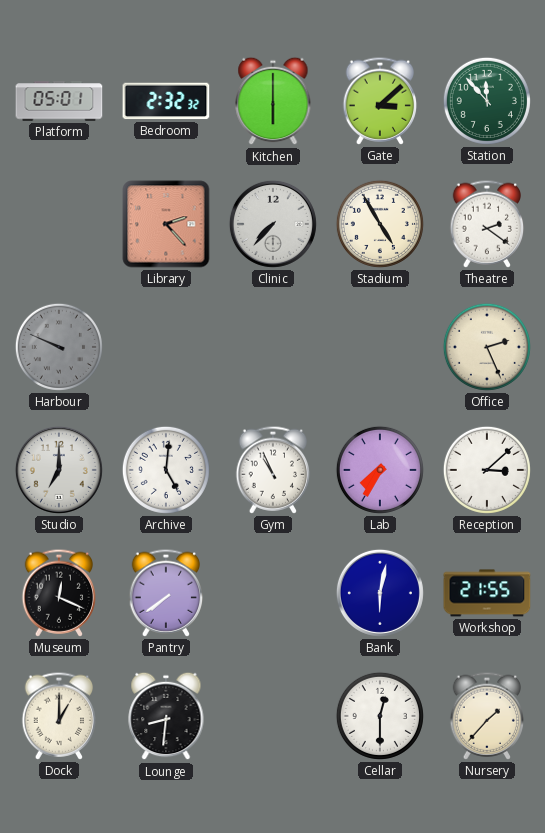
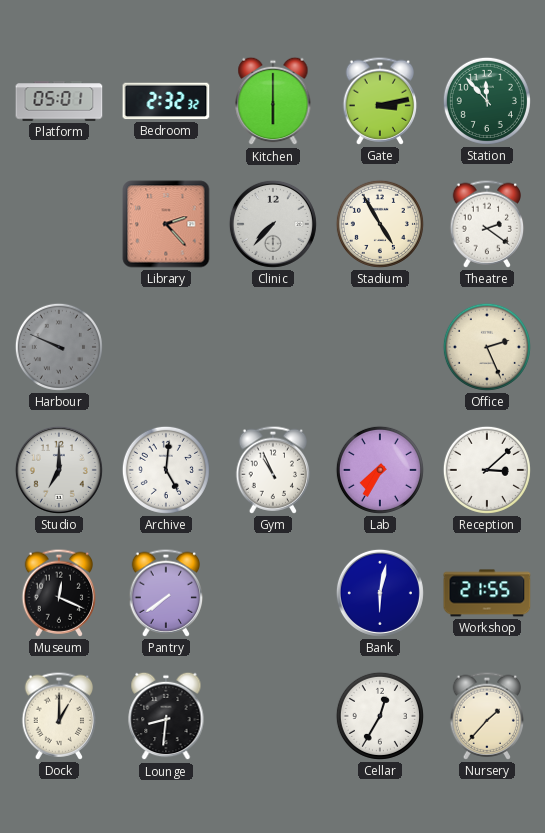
Gate: 3:08 -> 3:13 (380, 101)
Cellar: 12:30 -> 12:35 (380, 716)
